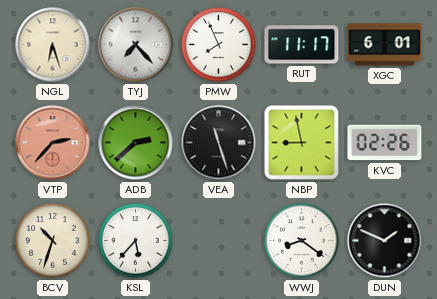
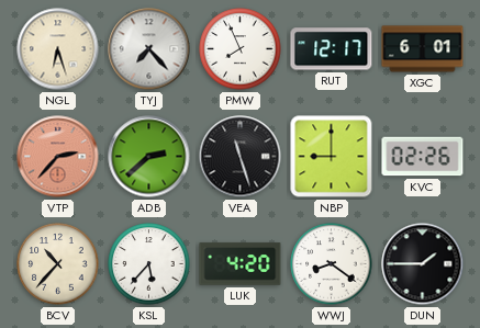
RUT: 11:17 -> 12:17 (332, 49)
NBP: 8:58 -> 9:00 (332, 157)
BCV: 10:33 -> 10:37 (58, 264)
LUK: none -> 4:20 (241, 264)
DUN: 1:49 -> 1:45 (423, 264)
